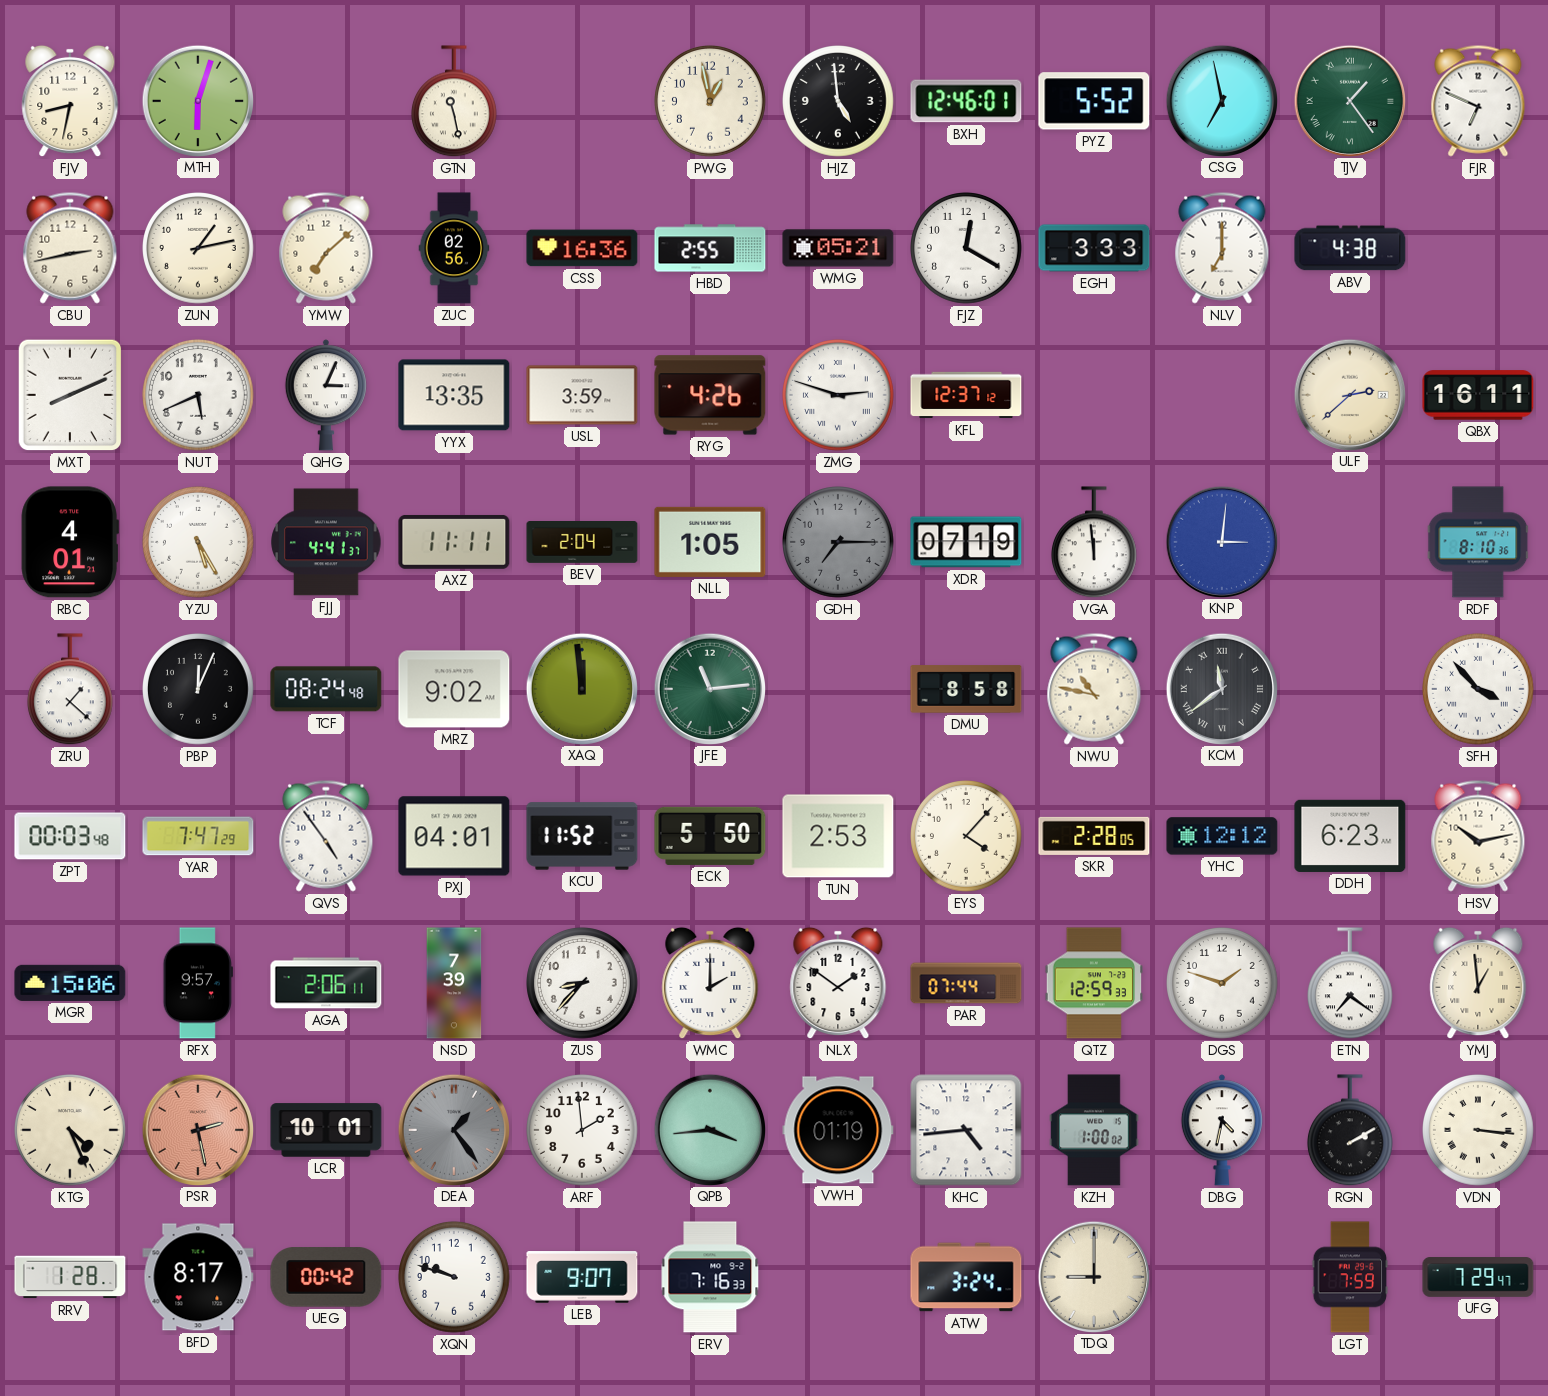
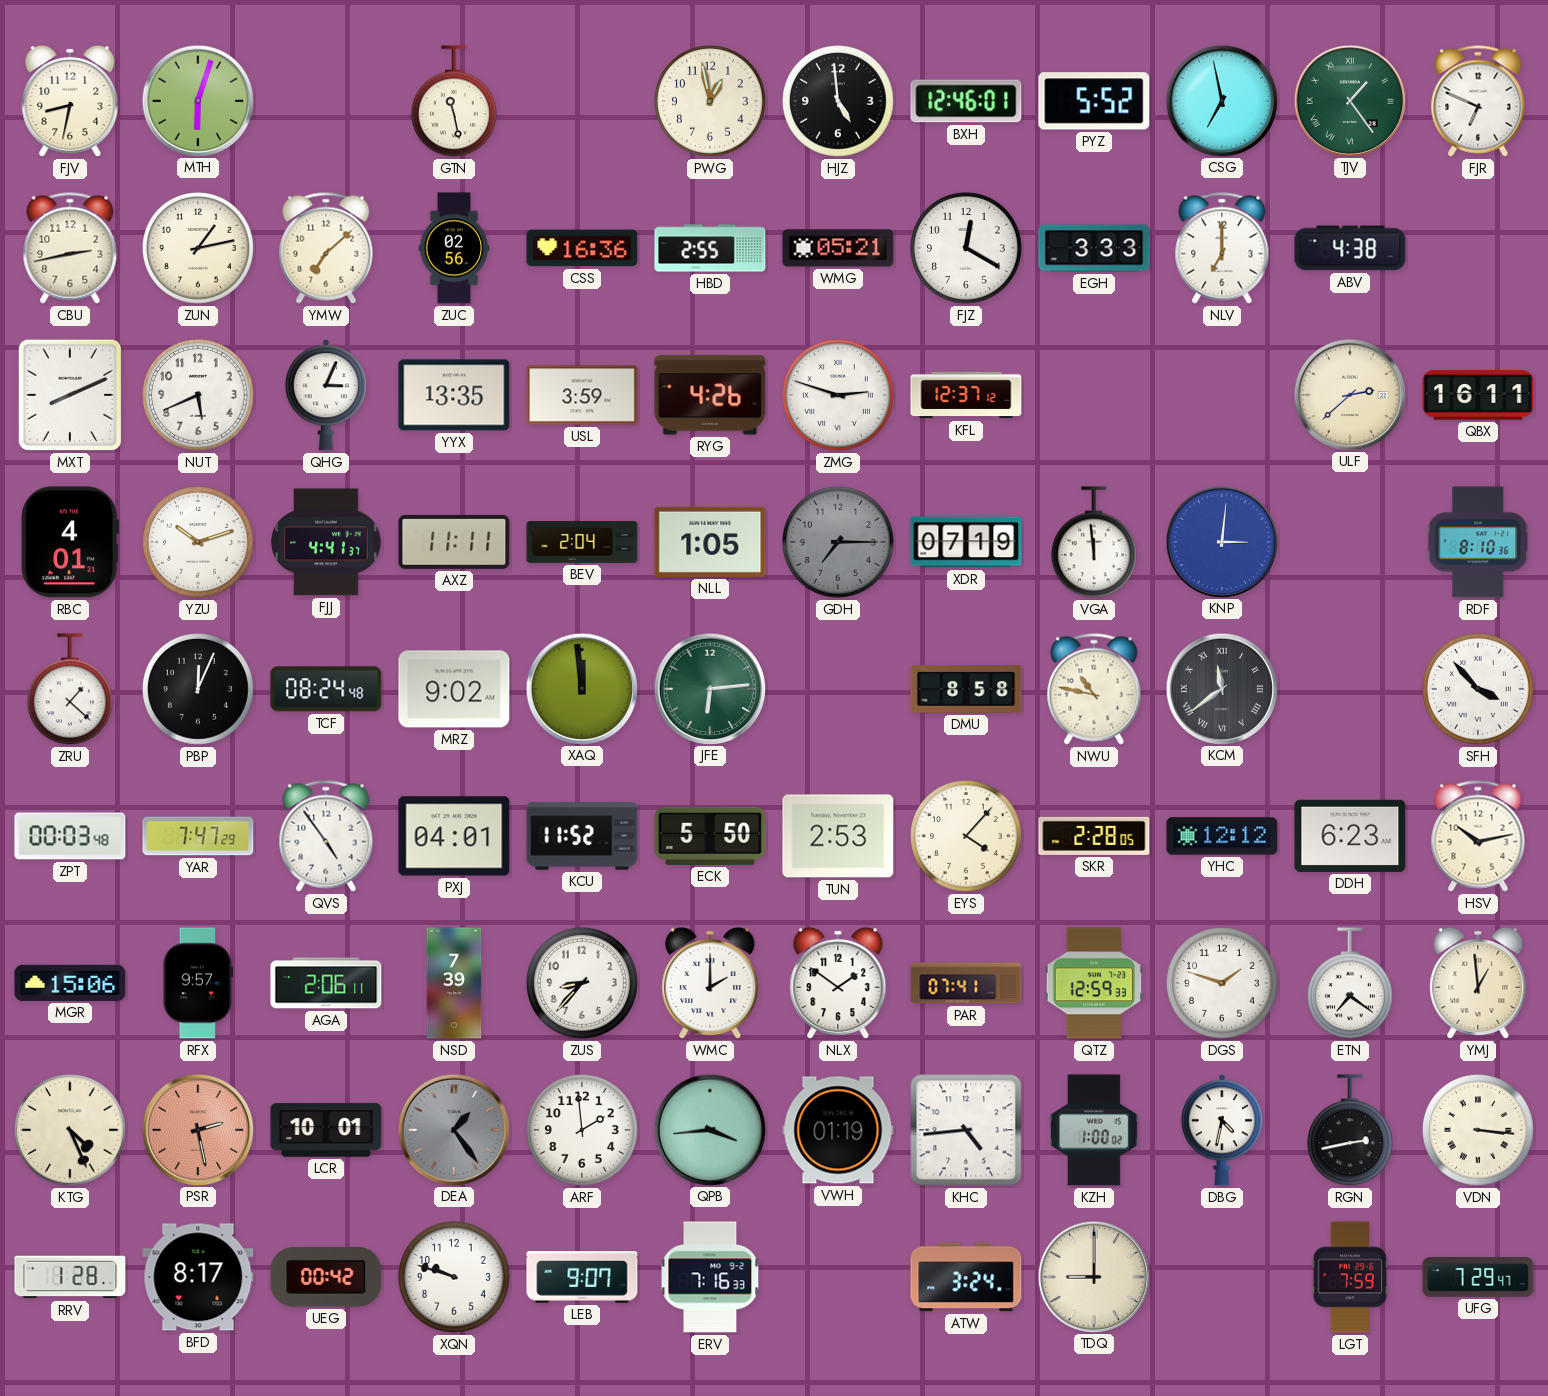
YZU: 5:25 -> 10:12 (199, 543)
JFE: 11:14 -> 6:14 (709, 688)
PAR: 07:44 -> 07:41 (966, 983)
RGN: 2:10 -> 2:43 (1350, 1131)
